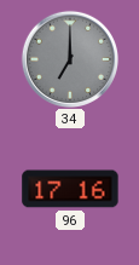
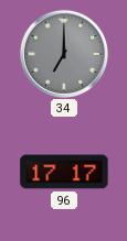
96: 17:16 -> 17:17 (64, 172)
